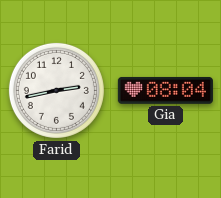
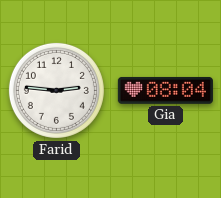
Farid: 2:43 -> 2:46 (56, 90)
